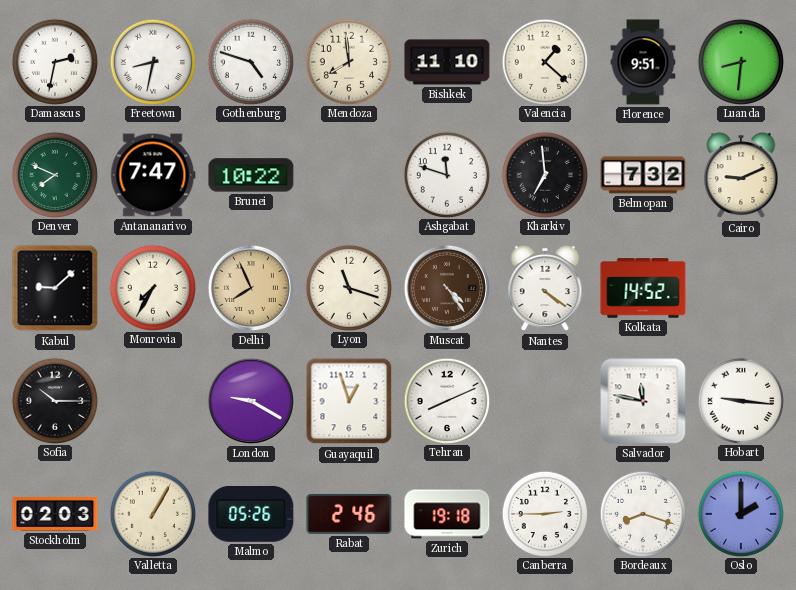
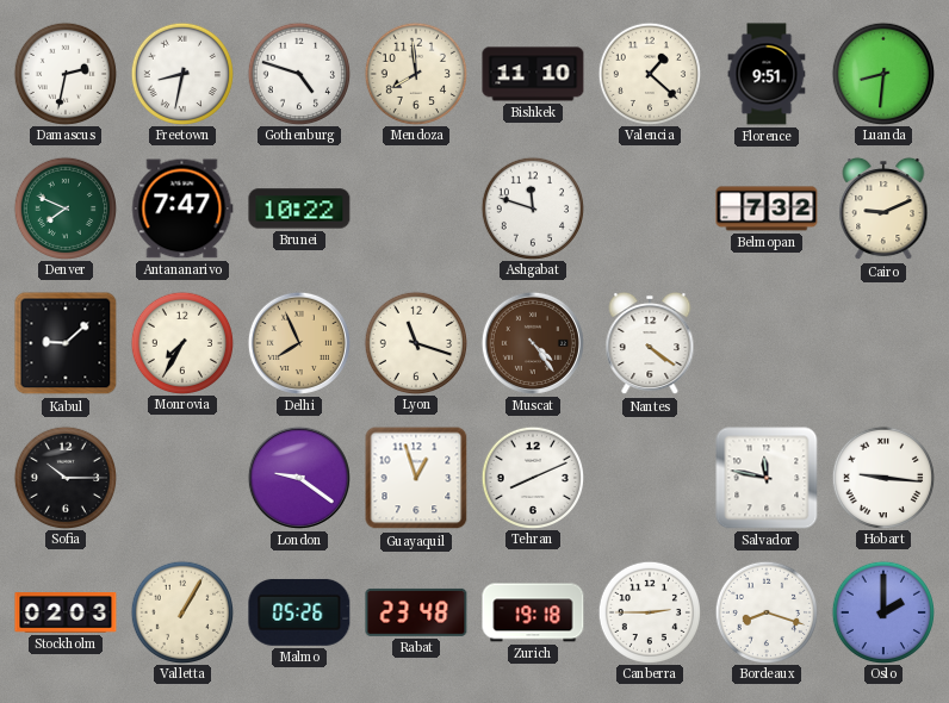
Kharkiv: 6:59 -> none (544, 174)
Kolkata: 14:52 -> none (643, 288)
London: 9:20 -> 9:21 (299, 478)
Rabat: 2:46 -> 23:48 (416, 612)
